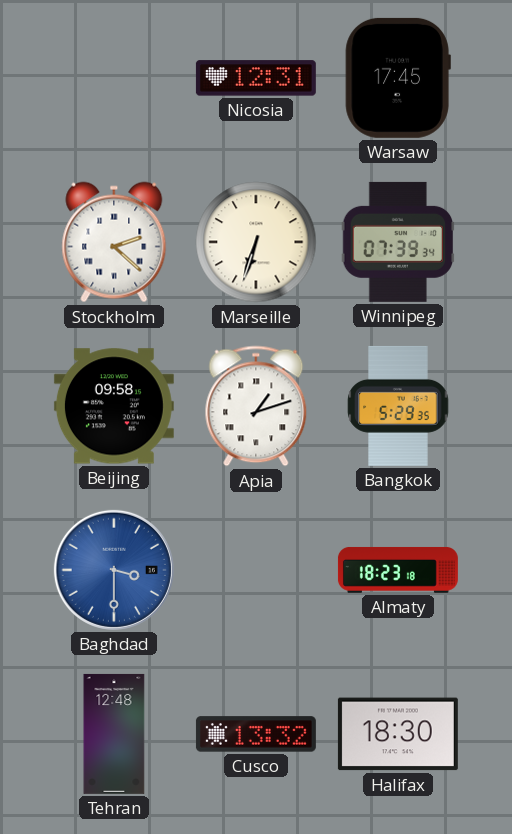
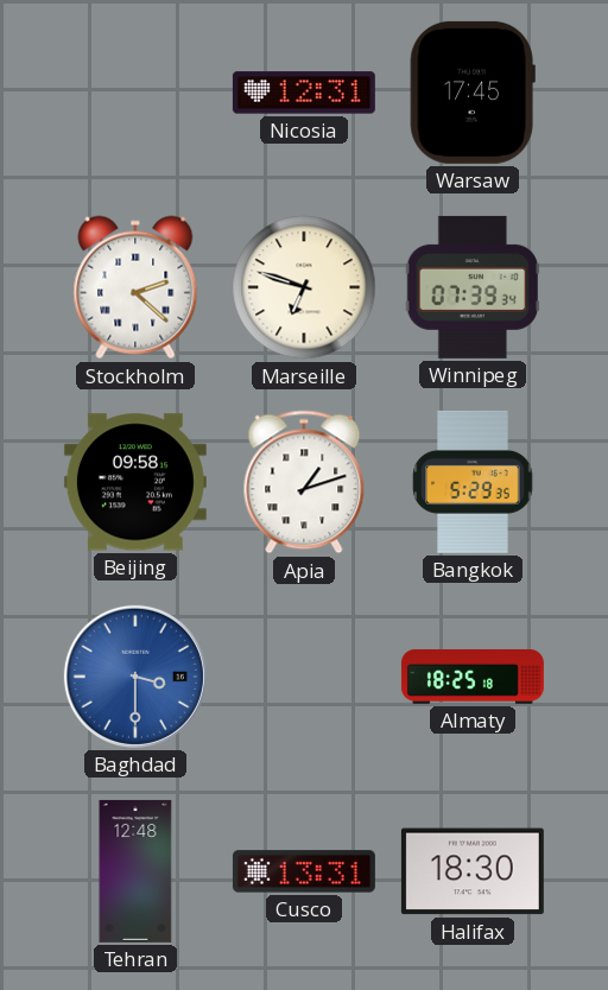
Marseille: 6:33 -> 6:48 (304, 287)
Almaty: 18:23 -> 18:25 (473, 677)
Cusco: 13:32 -> 13:31 (304, 871)
